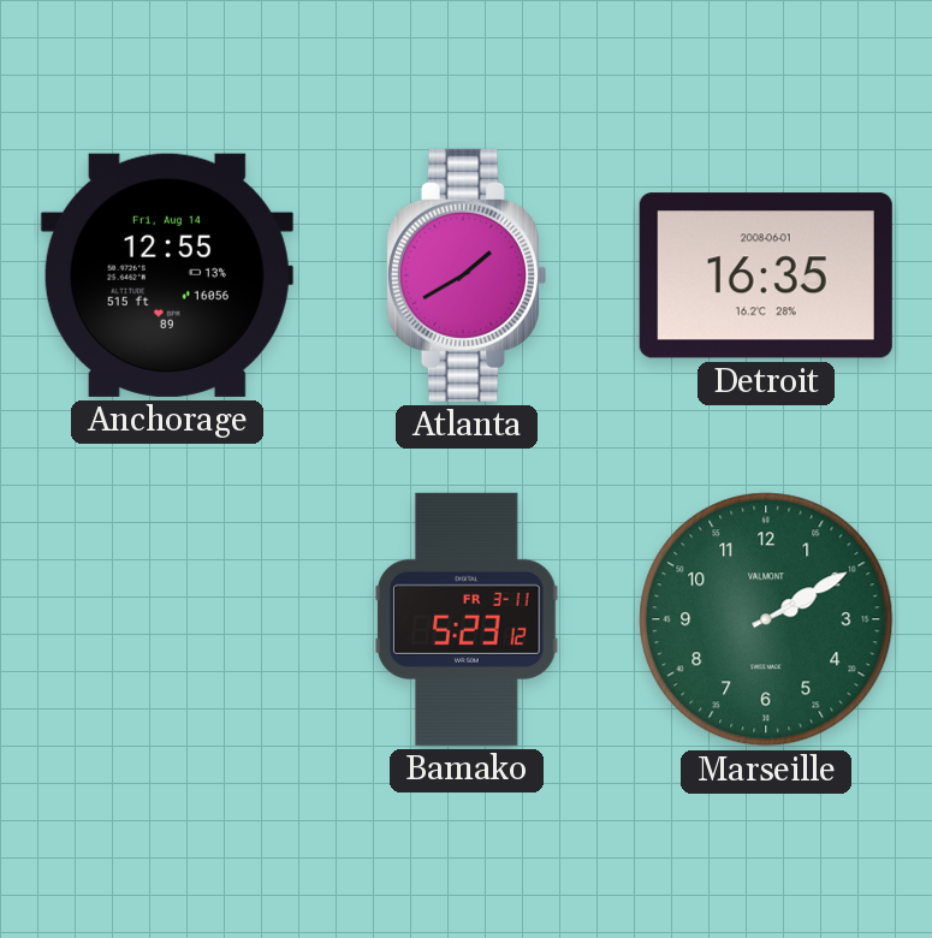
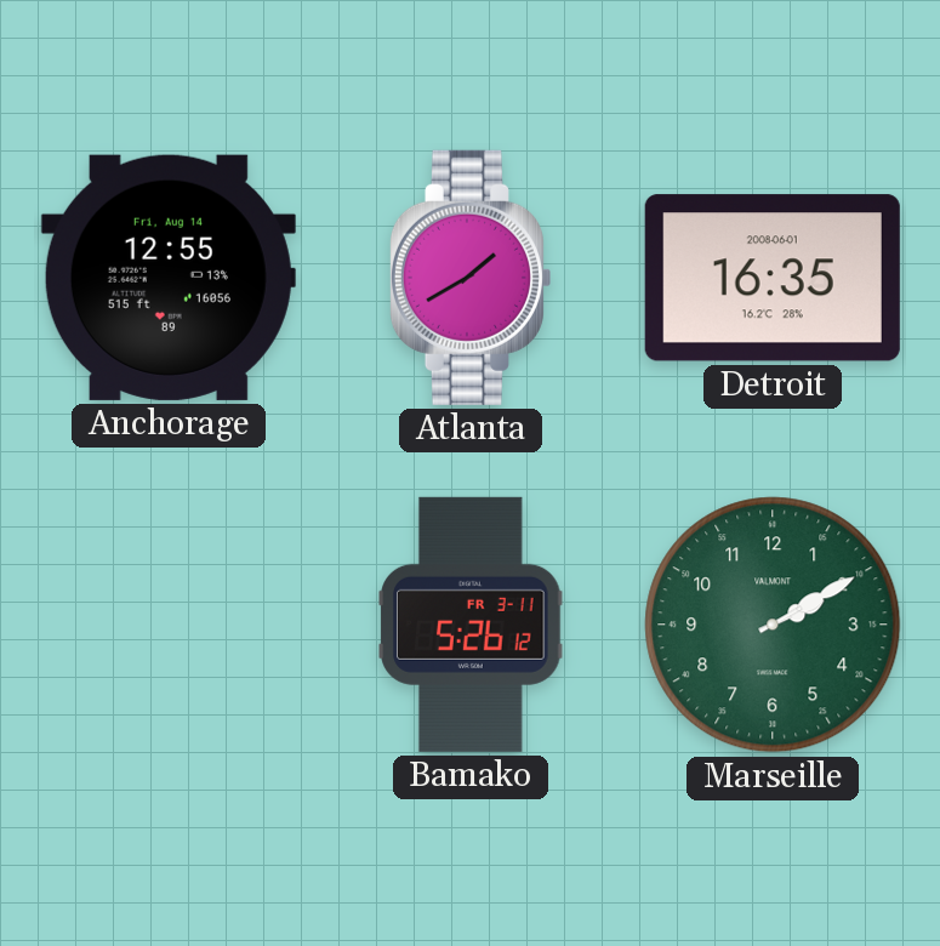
Bamako: 5:23 -> 5:26 (471, 625)
